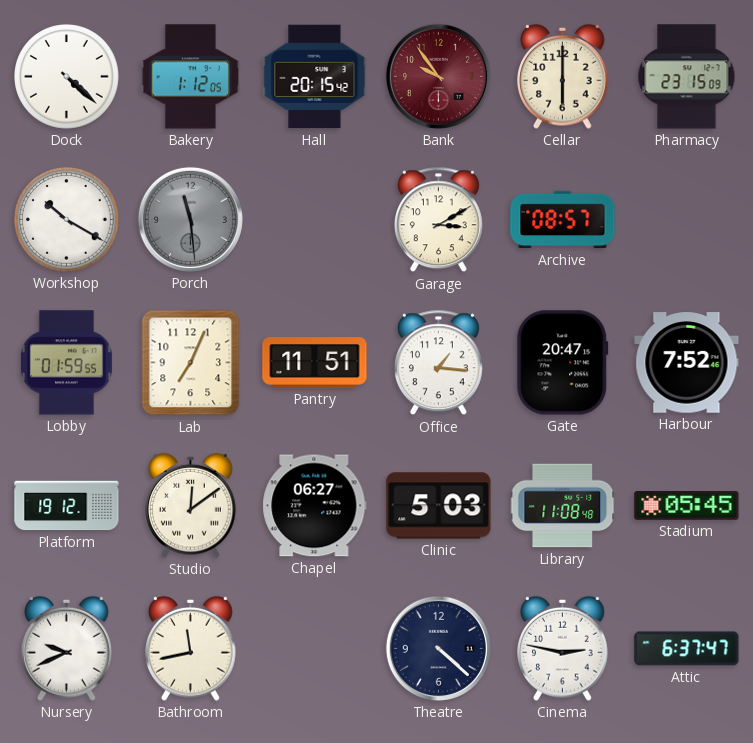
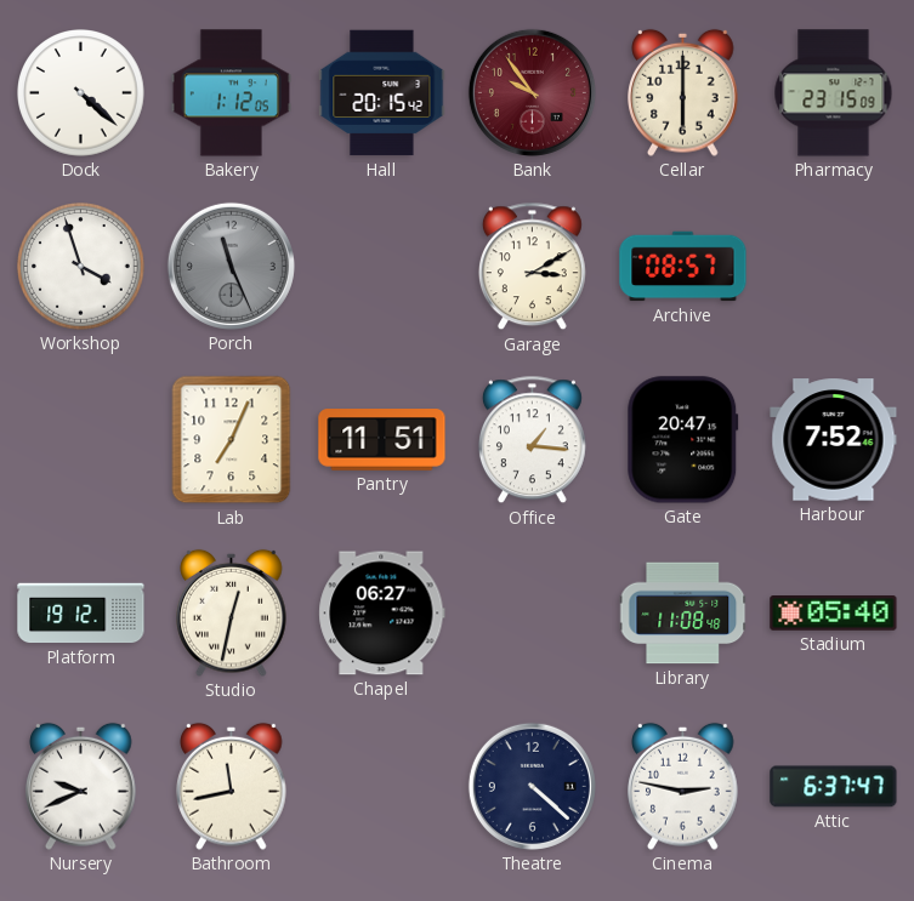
Workshop: 10:20 -> 3:57 (81, 267)
Porch: 11:29 -> 11:26 (231, 266)
Lobby: 01:59 -> none (66, 363)
Studio: 12:09 -> 12:32 (232, 612)
Clinic: 5:03 -> none (439, 506)
Stadium: 05:45 -> 05:40 (834, 614)
